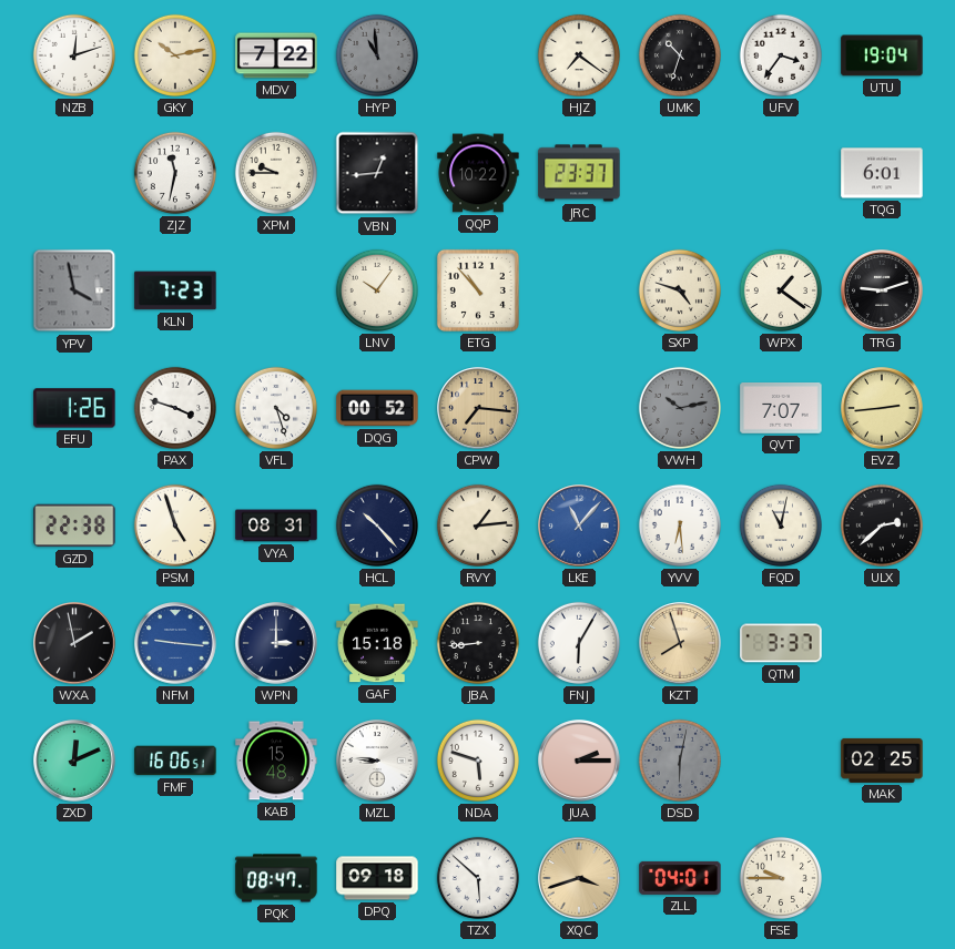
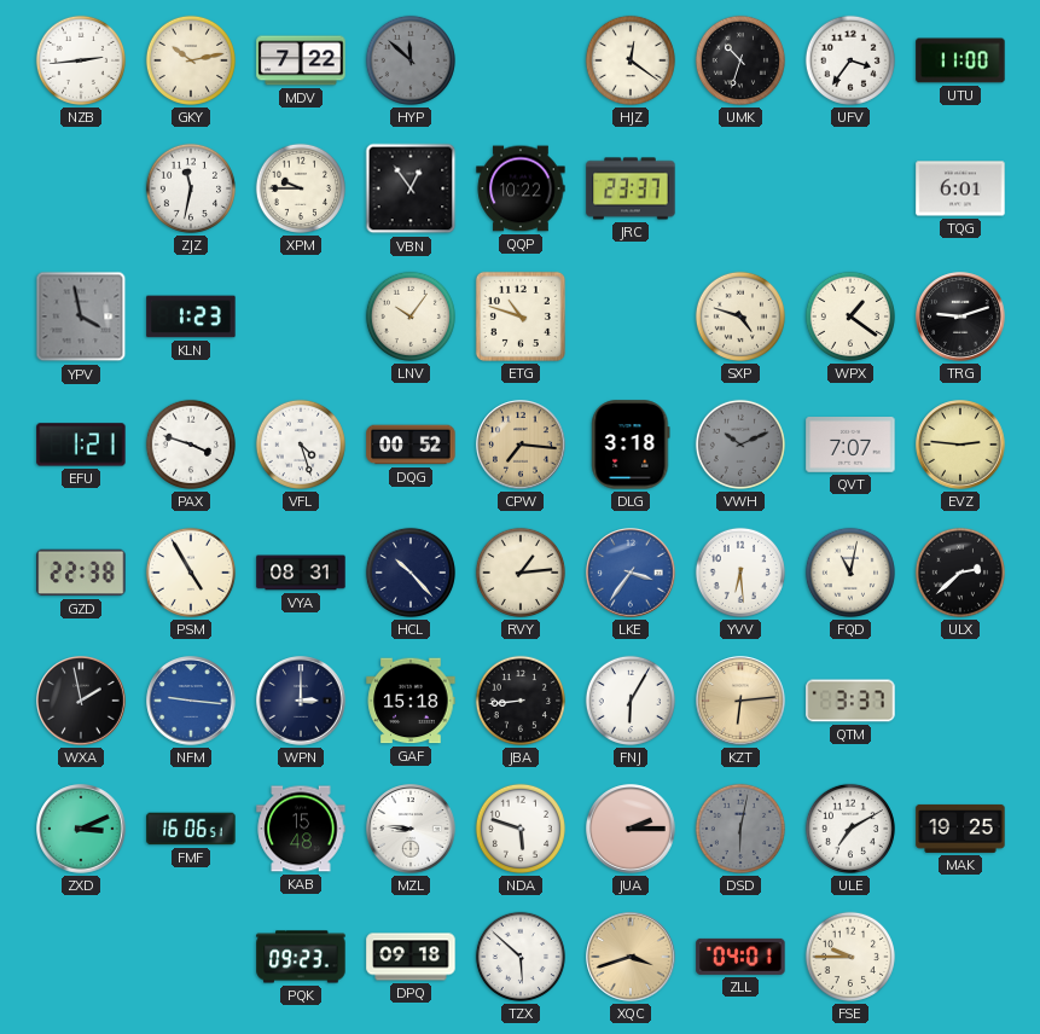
NZB: 12:12 -> 2:44 (81, 60)
HYP: 10:59 -> 11:52 (411, 60)
HJZ: 7:21 -> 12:21 (631, 60)
UTU: 19:04 -> 11:00 (960, 60)
VBN: 12:44 -> 12:54 (411, 188)
KLN: 7:23 -> 1:23 (191, 316)
ETG: 10:53 -> 10:48 (521, 316)
EFU: 1:26 -> 1:21 (81, 445)
DLG: none -> 3:18 (631, 445)
VWH: 10:13 -> 10:11 (740, 445)
EVZ: 2:44 -> 2:46 (960, 445)
PSM: 4:57 -> 4:55 (191, 573)
LKE: 11:07 -> 3:36 (631, 573)
KZT: 7:57 -> 6:14 (740, 701)
ZXD: 12:11 -> 3:11 (81, 829)
ULE: none -> 7:10 (850, 829)
MAK: 02:25 -> 19:25 (960, 829)
PQK: 08:47 -> 09:23 (301, 957)
